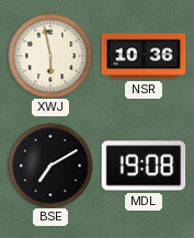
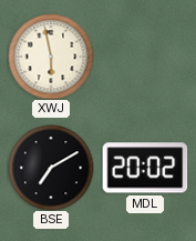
NSR: 10:36 -> none (144, 56)
MDL: 19:08 -> 20:02 (145, 168)
